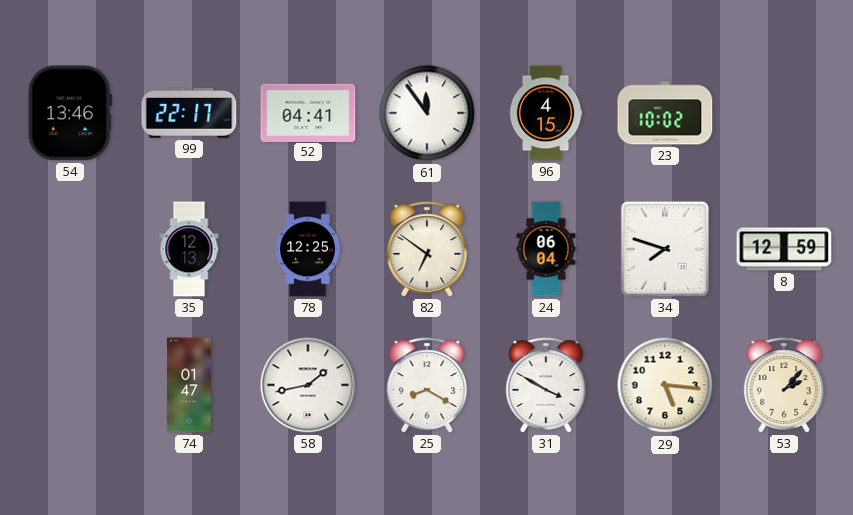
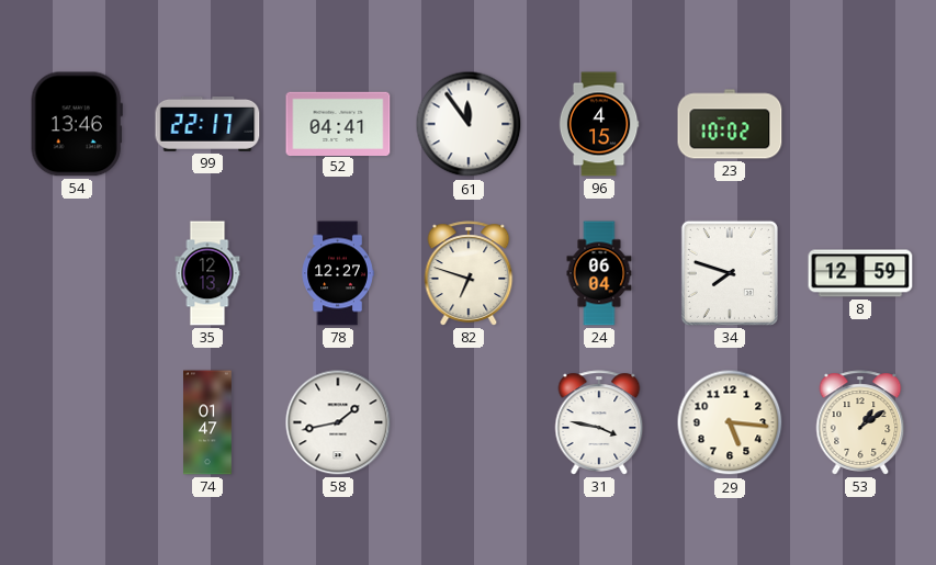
78: 12:25 -> 12:27 (338, 273)
82: 6:51 -> 6:48 (469, 273)
25: 8:20 -> none (427, 385)
31: 3:50 -> 3:47 (599, 422)
53: 2:07 -> 1:09 (860, 422)
